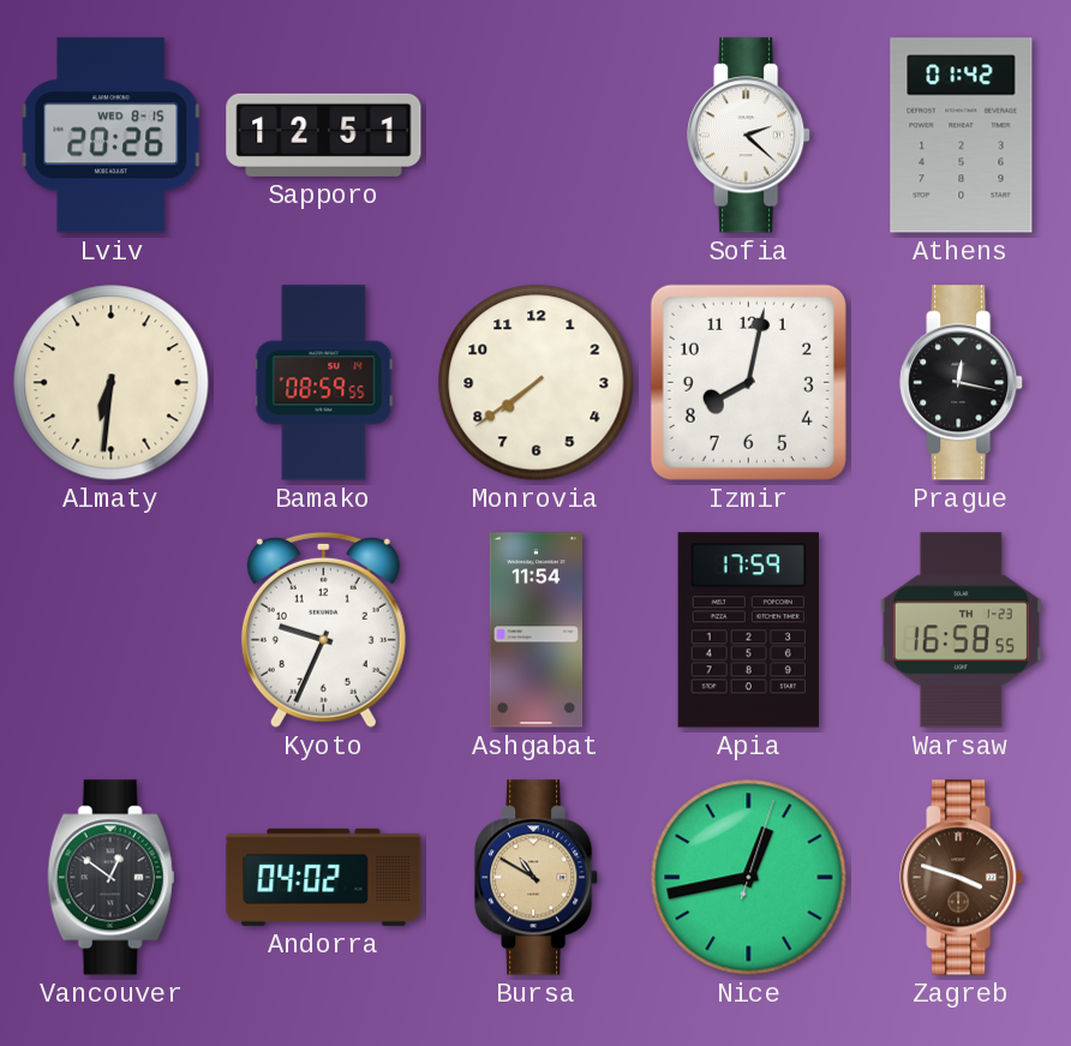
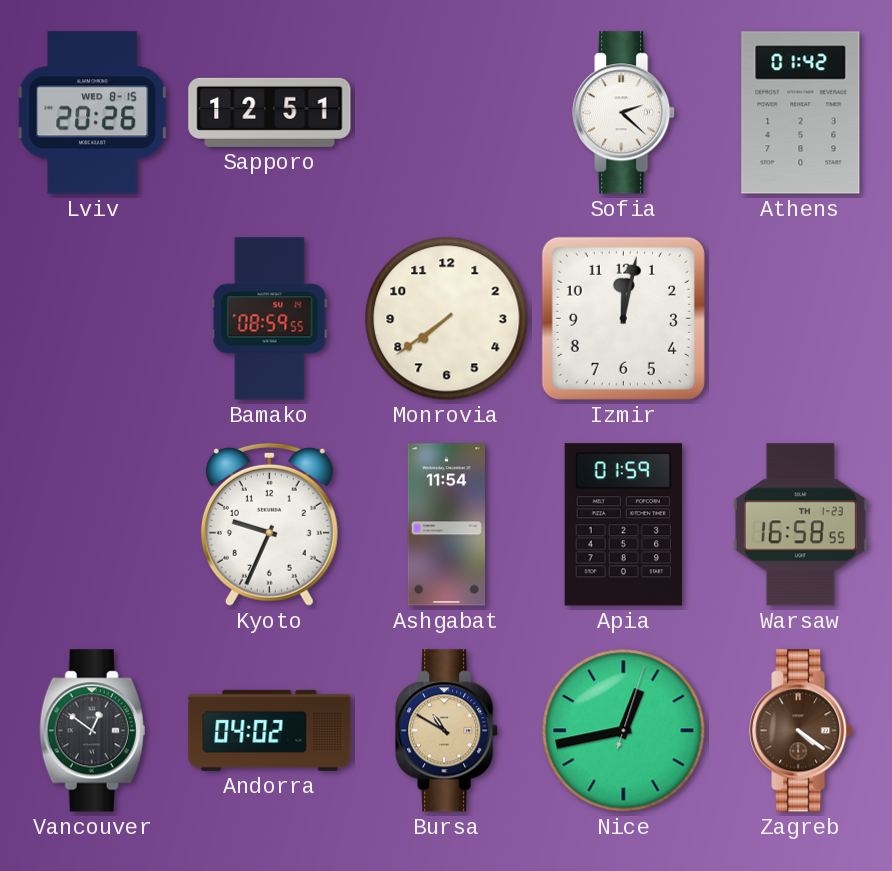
Almaty: 6:31 -> none (112, 383)
Izmir: 8:02 -> 12:02 (623, 318)
Prague: 12:17 -> none (962, 383)
Apia: 17:59 -> 01:59 (623, 525)
Zagreb: 3:48 -> 4:21 (801, 731)
